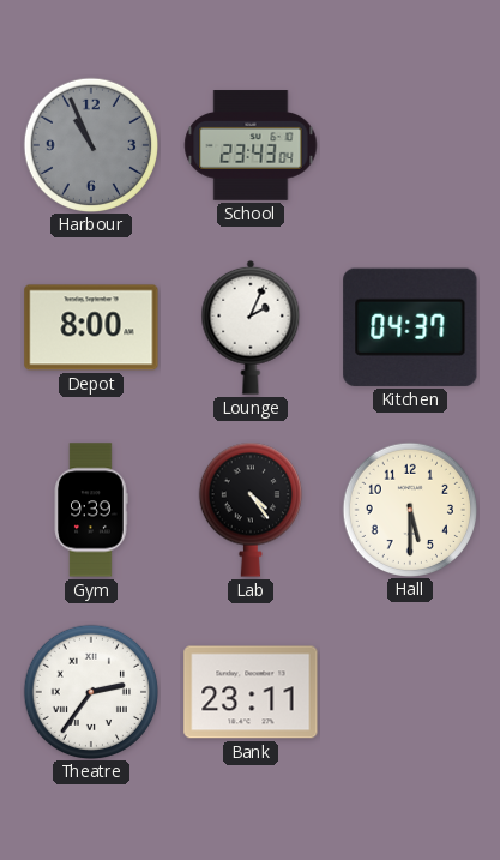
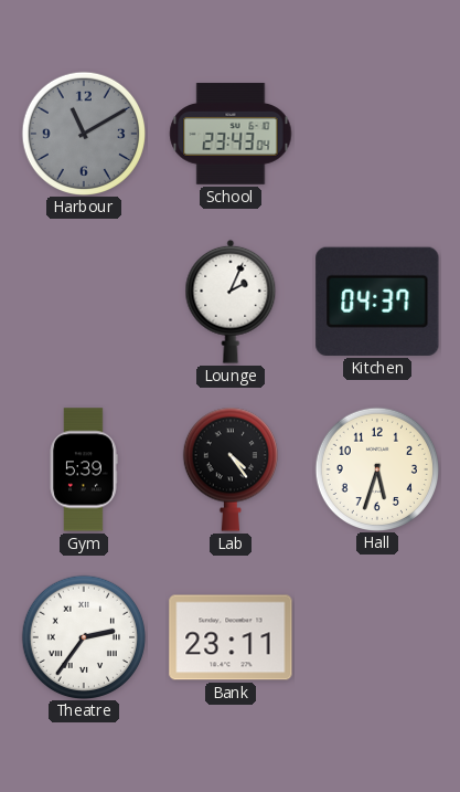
Harbour: 10:56 -> 11:10 (83, 133)
Depot: 8:00 -> none (91, 327)
Gym: 9:39 -> 5:39 (84, 469)
Hall: 5:30 -> 5:33 (376, 468)
